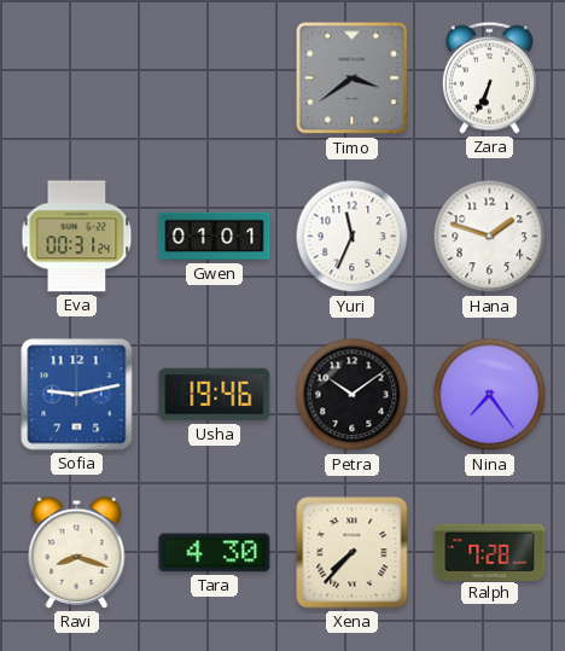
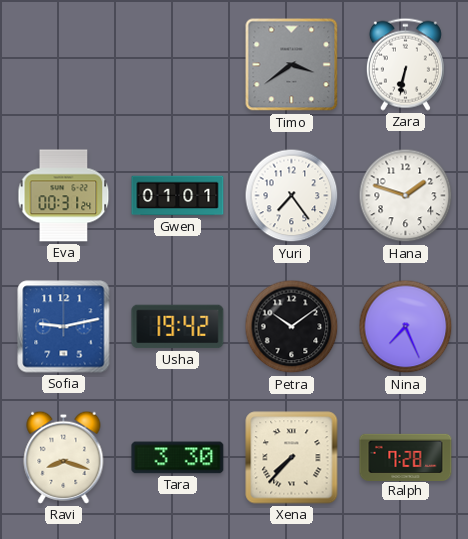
Zara: 6:34 -> 6:32 (405, 64)
Yuri: 11:34 -> 7:24 (292, 196)
Usha: 19:46 -> 19:42 (178, 327)
Nina: 7:24 -> 7:26 (406, 327)
Tara: 4:30 -> 3:30 (178, 458)
